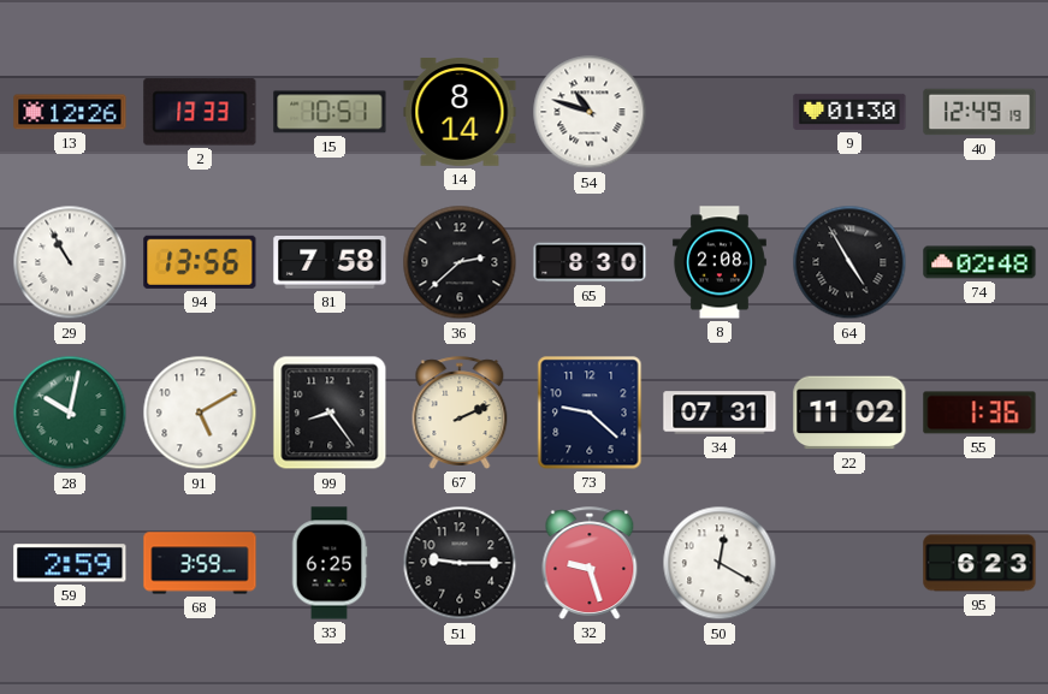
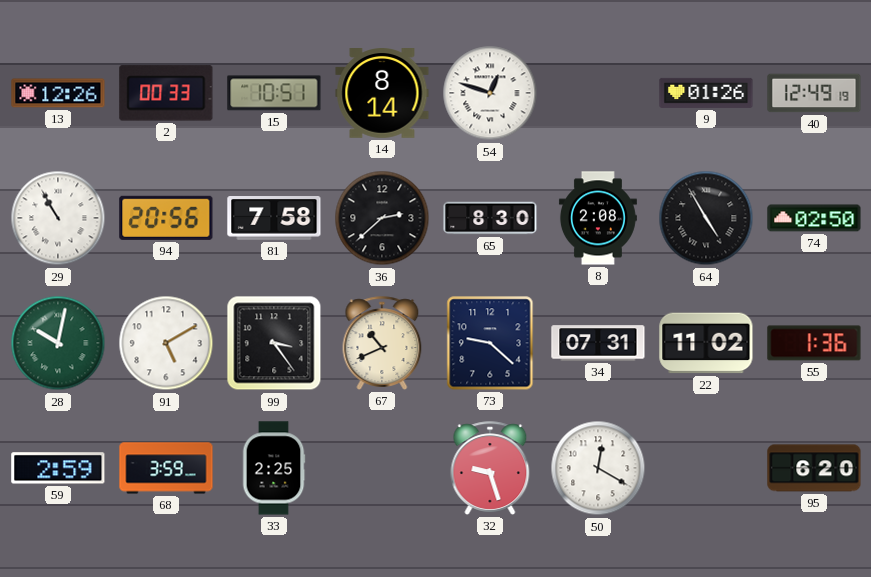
2: 13:33 -> 00:33 (166, 93)
54: 10:48 -> 12:48 (490, 93)
9: 01:30 -> 01:26 (706, 93)
94: 13:56 -> 20:56 (166, 218)
74: 02:48 -> 02:50 (814, 218)
99: 8:24 -> 3:24 (274, 343)
67: 2:11 -> 10:41 (382, 343)
33: 6:25 -> 2:25 (274, 468)
51: 9:15 -> none (460, 563)
95: 6:23 -> 6:20 (814, 468)
